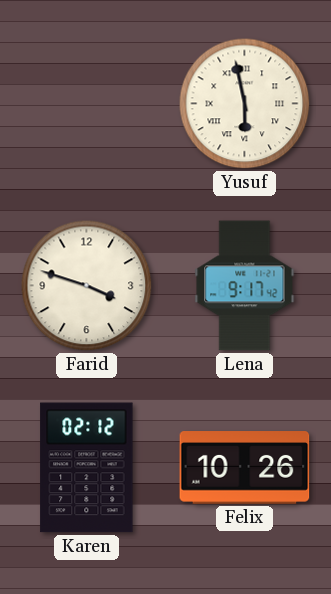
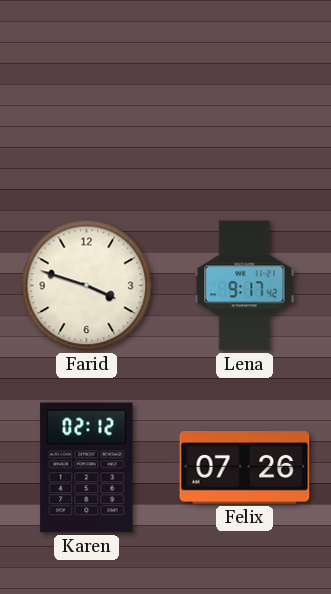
Yusuf: 5:58 -> none (245, 104)
Felix: 10:26 -> 07:26 (245, 468)
